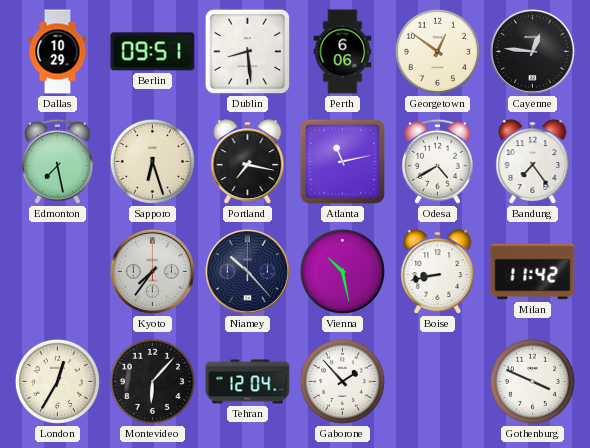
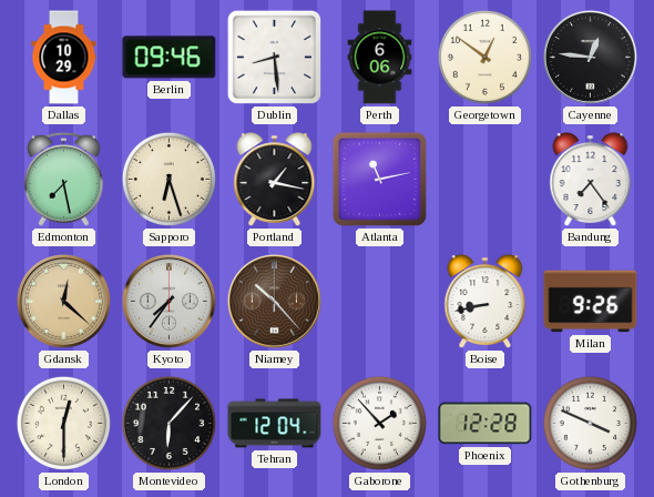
Berlin: 09:51 -> 09:46 (170, 58)
Portland: 7:17 -> 1:17 (275, 180)
Odesa: 4:40 -> none (437, 161)
Gdansk: none -> 12:22 (63, 301)
Niamey dial: navy -> brown (274, 301)
Vienna: 10:28 -> none (342, 271)
Milan: 11:42 -> 9:26 (591, 302)
London: 12:35 -> 12:30 (63, 423)
Phoenix: none -> 12:28 (486, 424)
